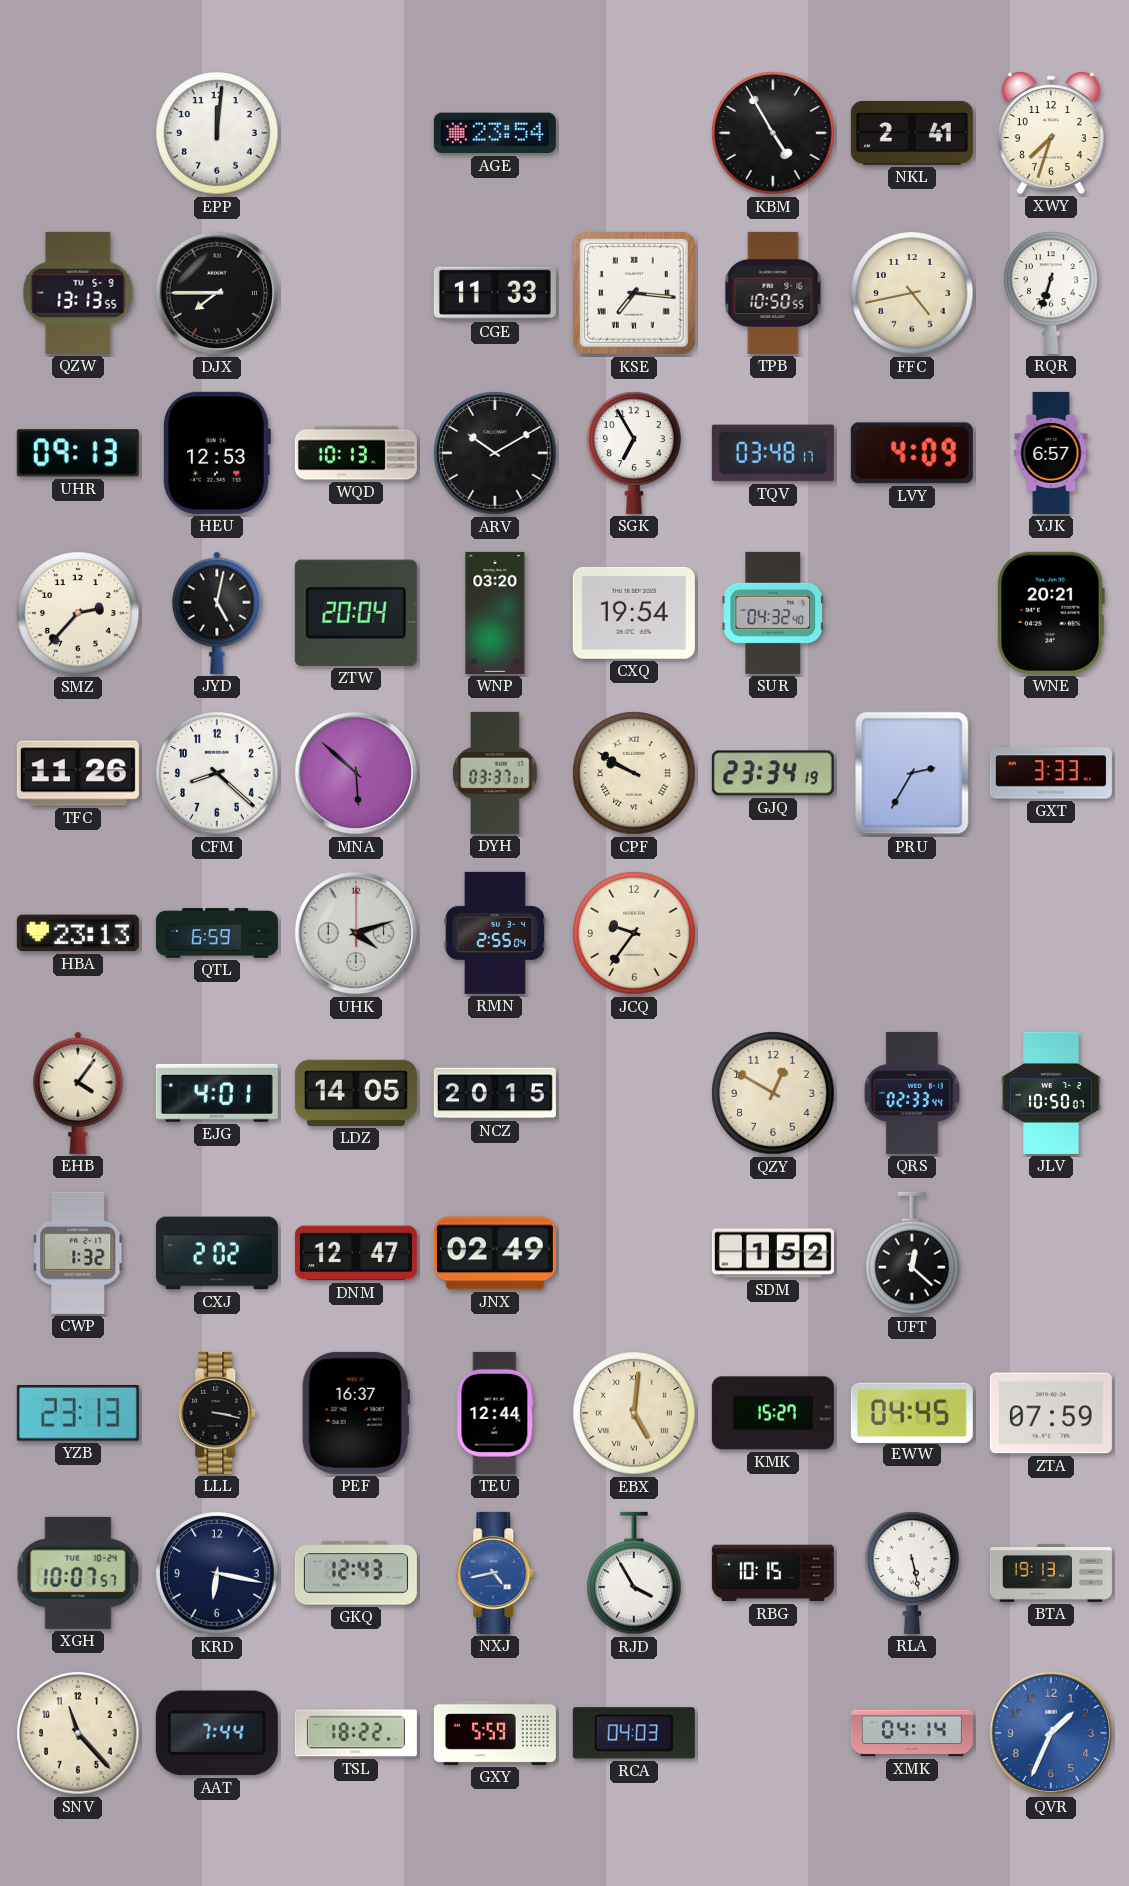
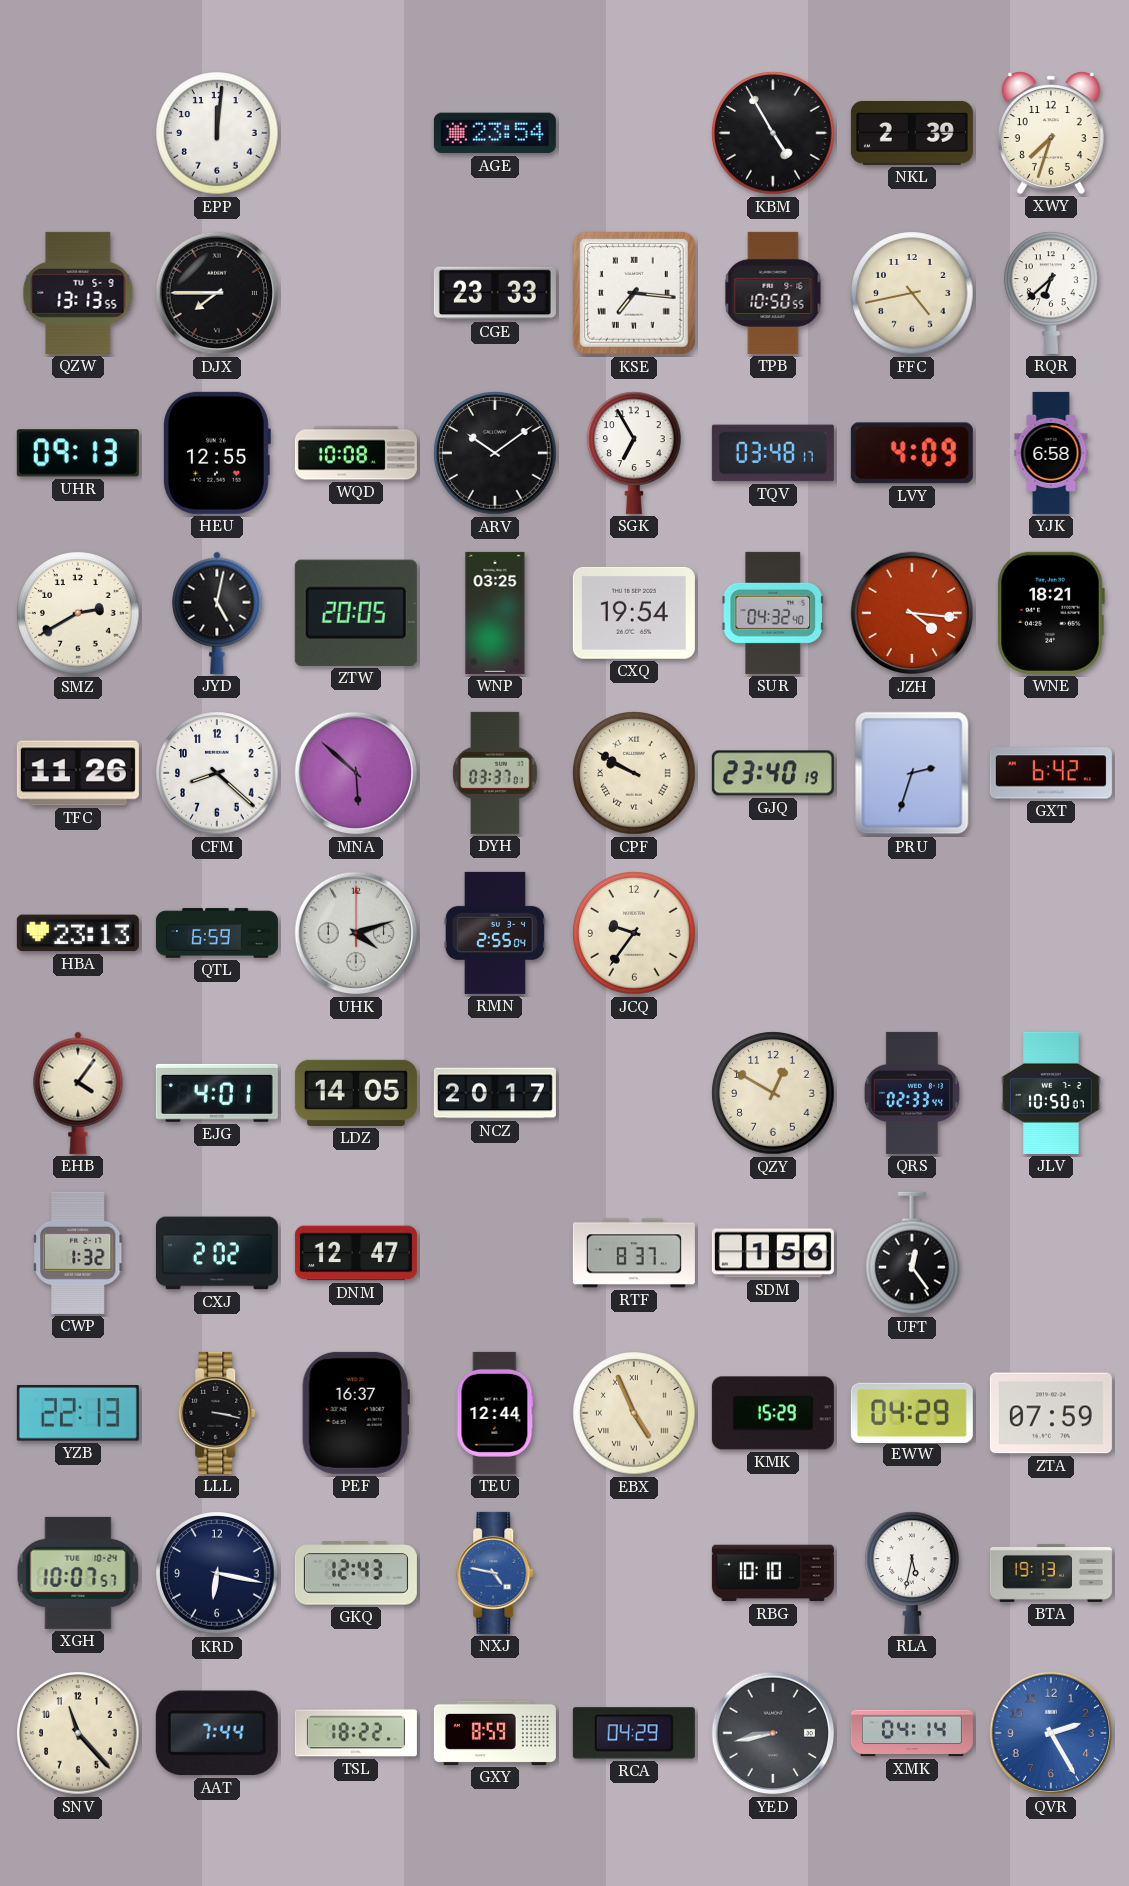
NKL: 2:41 -> 2:39 (912, 133)
CGE: 11:33 -> 23:33 (495, 293)
RQR: 6:33 -> 6:38 (1051, 293)
HEU: 12:53 -> 12:55 (217, 453)
WQD: 10:13 -> 10:08 (356, 453)
ARV: 10:10 -> 10:09 (495, 453)
YJK: 6:57 -> 6:58 (1051, 453)
SMZ: 2:37 -> 2:40 (78, 613)
ZTW: 20:04 -> 20:05 (356, 613)
WNP: 03:20 -> 03:25 (495, 613)
JZH: none -> 4:16 (912, 613)
WNE: 20:21 -> 18:21 (1051, 613)
GJQ: 23:34 -> 23:40 (773, 773)
PRU: 2:35 -> 2:33 (912, 773)
GXT: 3:33 -> 6:42 (1051, 773)
NCZ: 20:15 -> 20:17 (495, 1093)
JNX: 02:49 -> none (495, 1253)
RTF: none -> 8:37 (634, 1253)
SDM: 1:52 -> 1:56 (773, 1253)
UFT: 12:22 -> 12:24 (912, 1253)
YZB: 23:13 -> 22:13 (78, 1414)
EBX: 5:01 -> 4:56 (634, 1413)
KMK: 15:27 -> 15:29 (773, 1413)
EWW: 04:45 -> 04:29 (912, 1412)
NXJ: 4:43 -> 4:47 (496, 1573)
RJD: 3:55 -> none (634, 1573)
RBG: 10:15 -> 10:10 (773, 1573)
RLA: 5:28 -> 5:32 (912, 1573)
GXY: 5:59 -> 8:59 (495, 1733)
RCA: 04:03 -> 04:29 (634, 1733)
YED: none -> 8:43 (773, 1733)
QVR: 1:34 -> 2:25 (1051, 1733)
